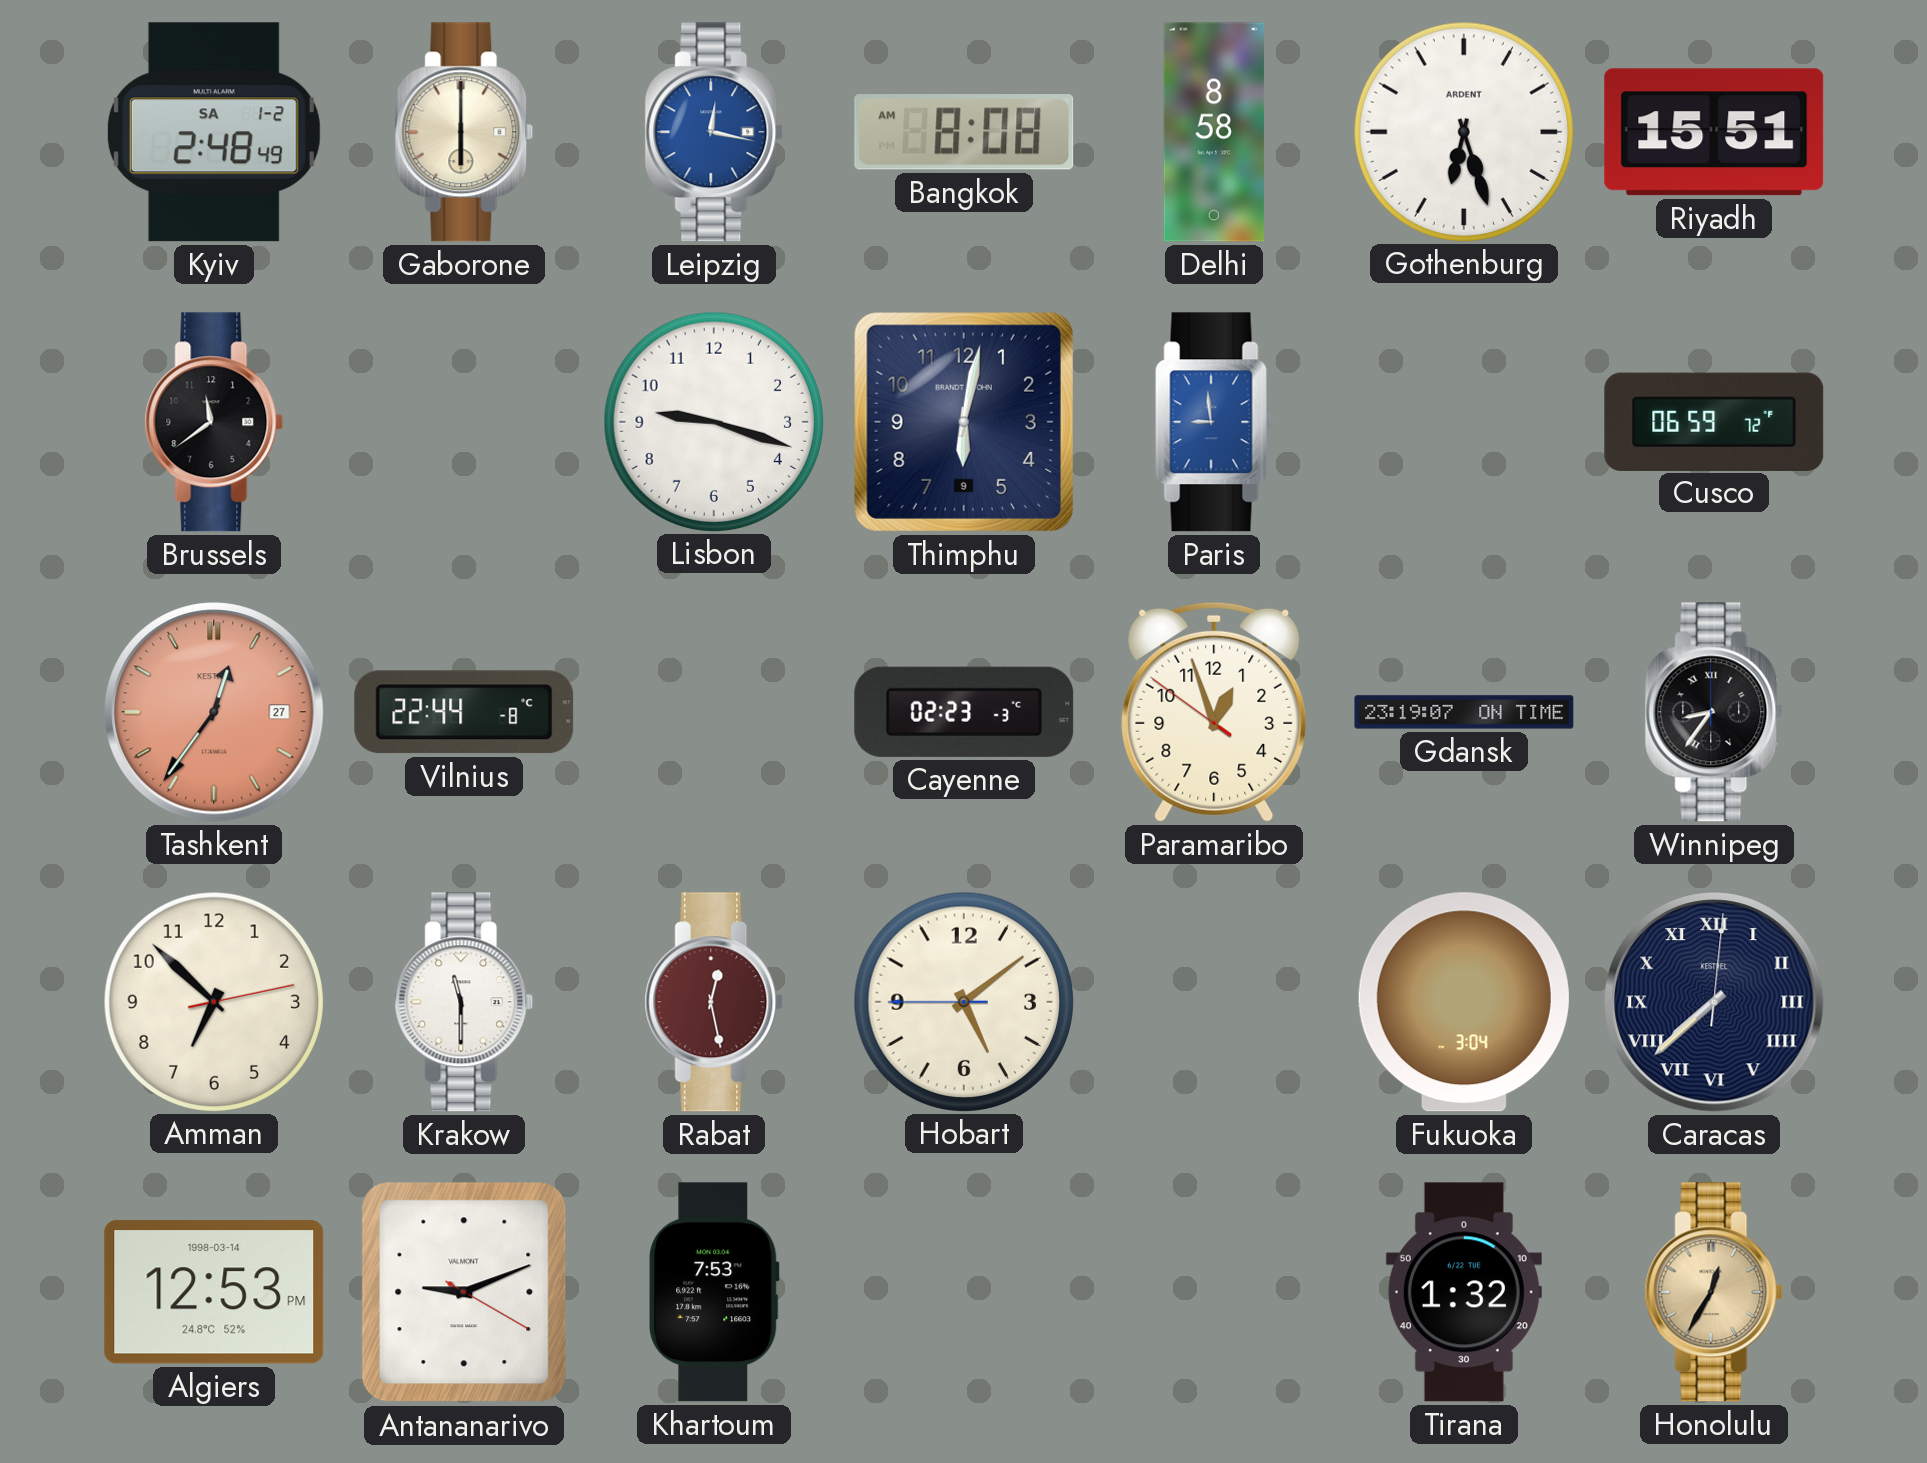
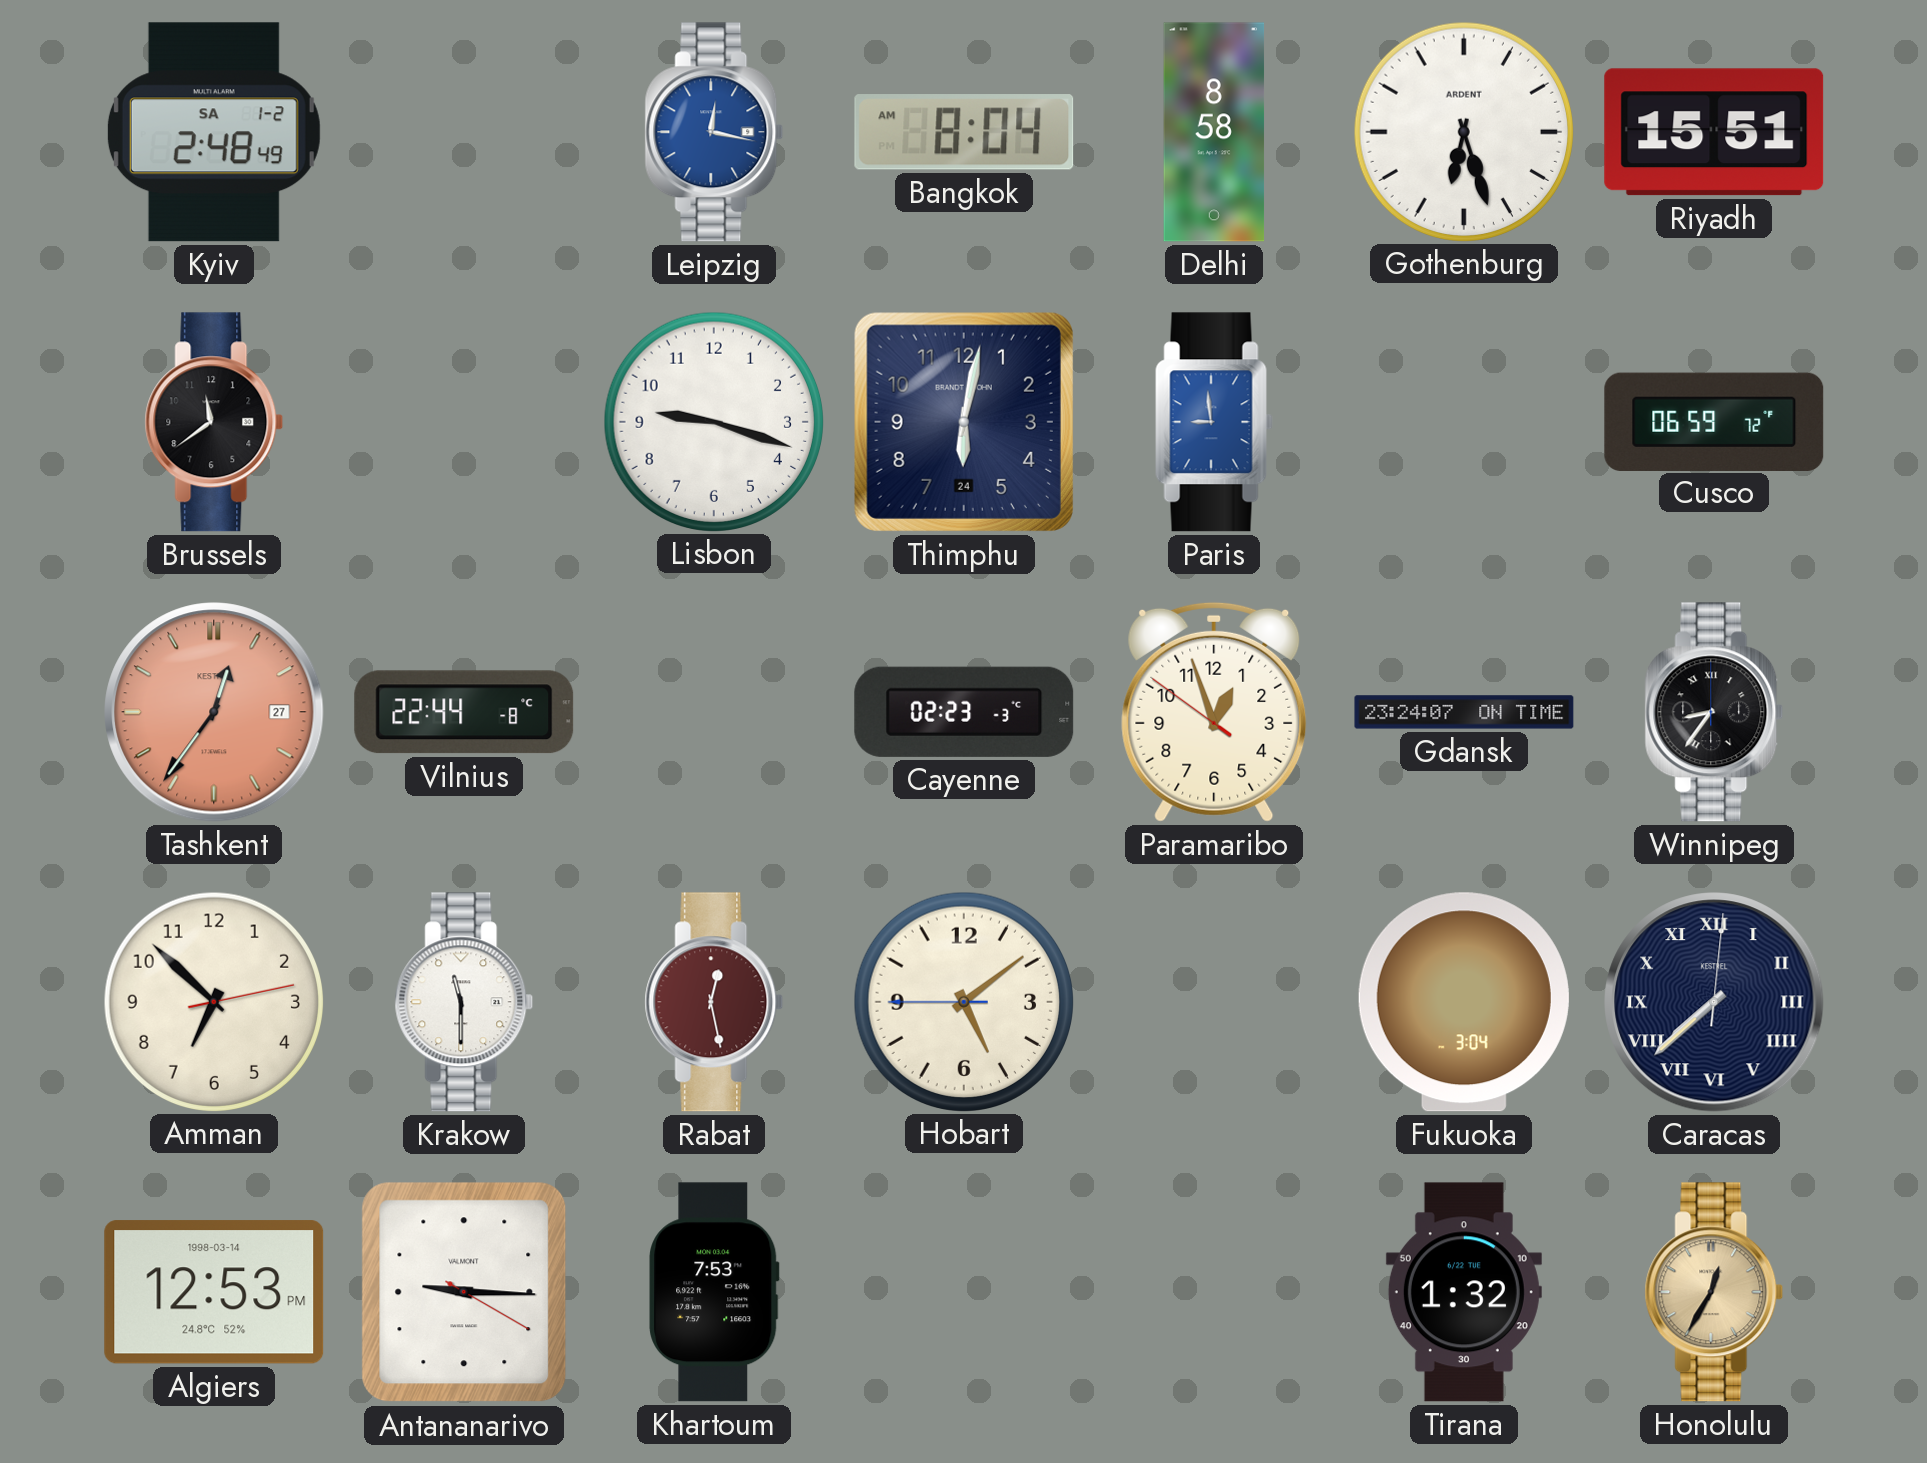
Gaborone: 6:00 -> none (464, 132)
Bangkok: 8:08 -> 8:04 (964, 132)
Thimphu date: 9 -> 24 (964, 422)
Gdansk: 23:19 -> 23:24 (1464, 712)
Antananarivo: 9:11 -> 9:15 (464, 1292)
